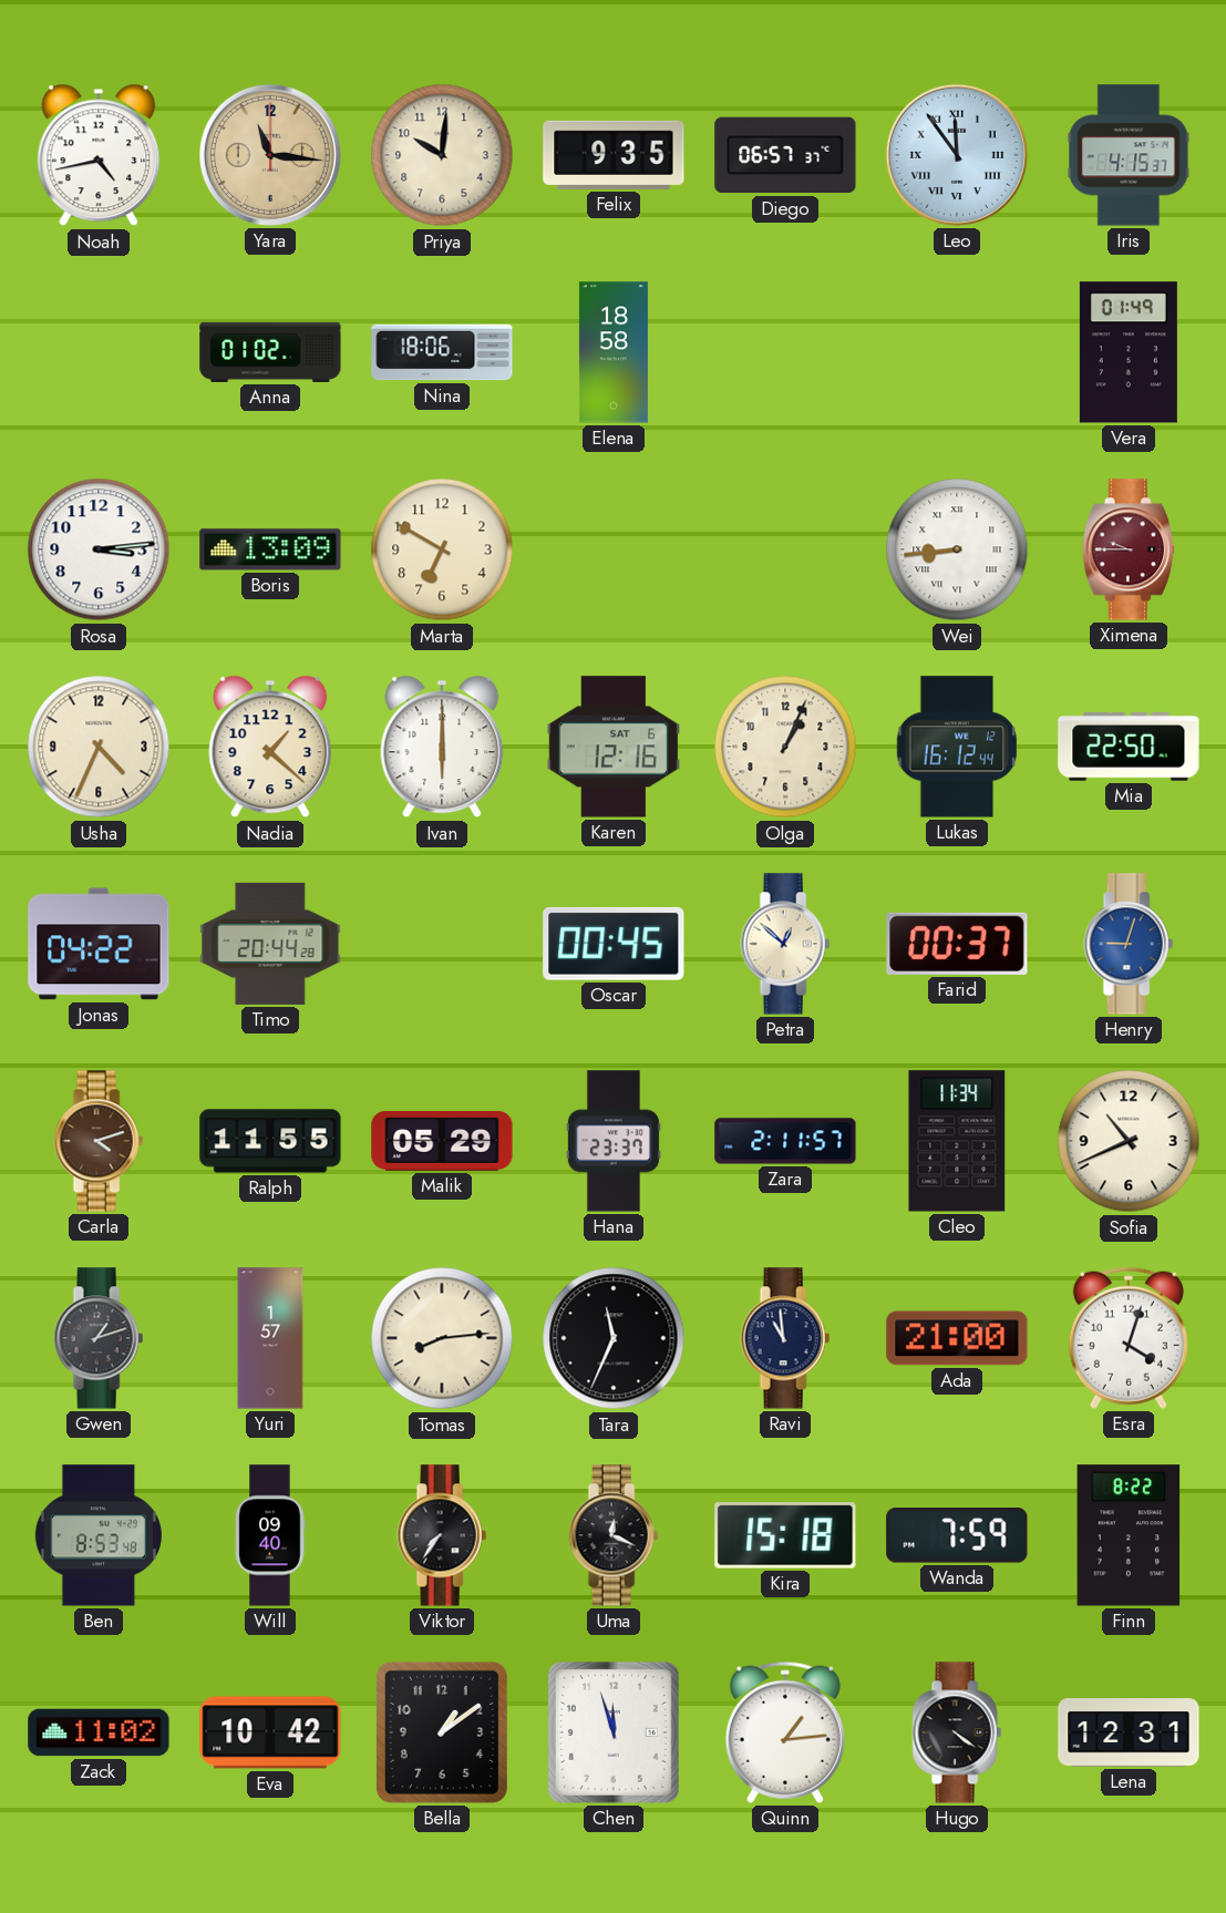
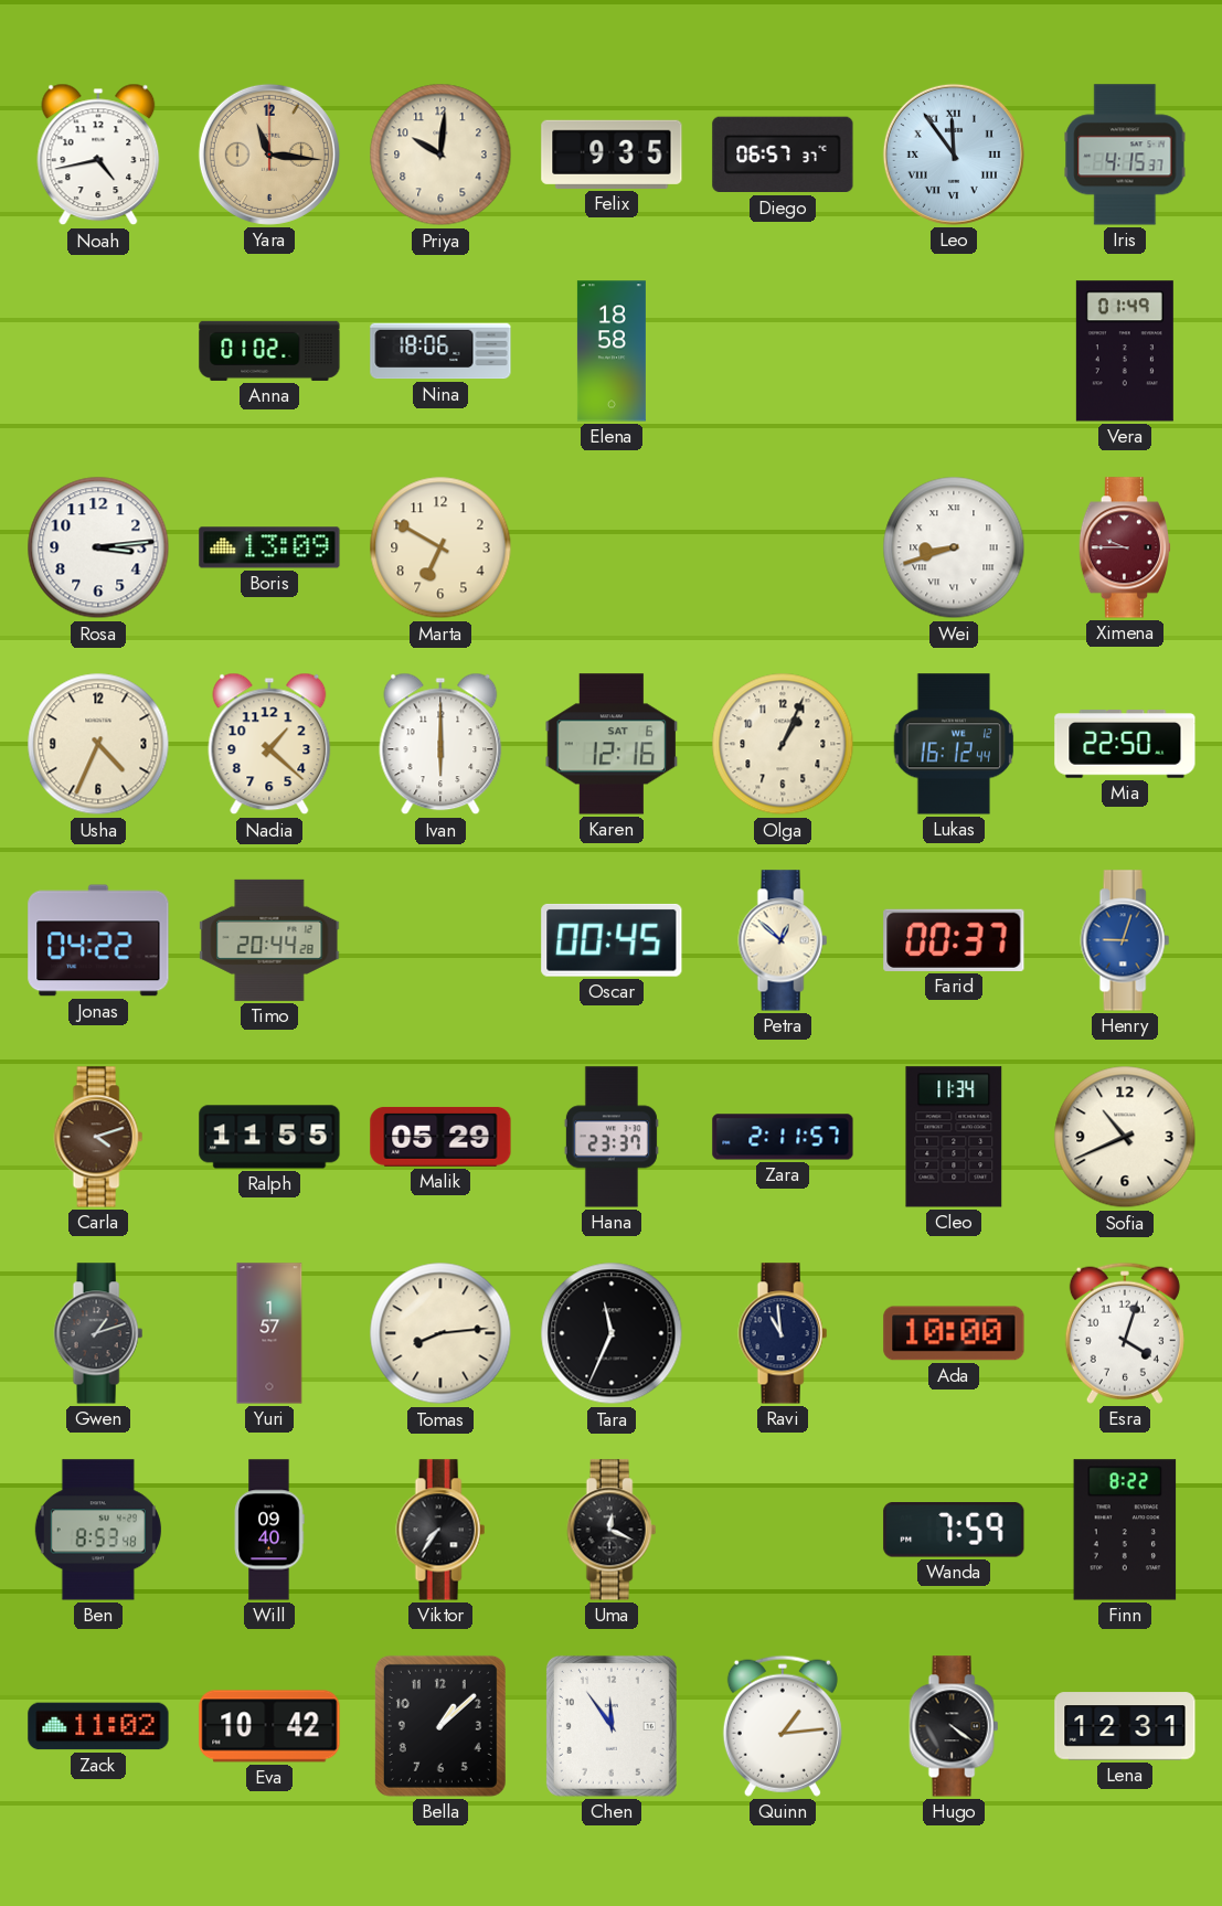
Wei: 8:44 -> 8:42 (954, 547)
Ada: 21:00 -> 10:00 (954, 1333)
Kira: 15:18 -> none (785, 1535)
Bella: 1:09 -> 1:08 (440, 1726)
Chen: 11:57 -> 11:54 (612, 1726)
